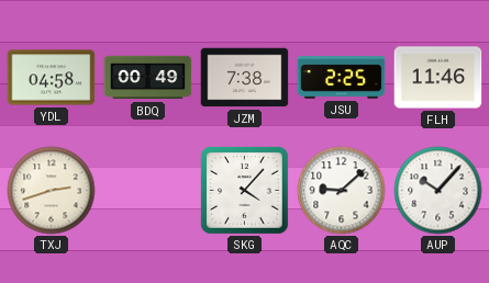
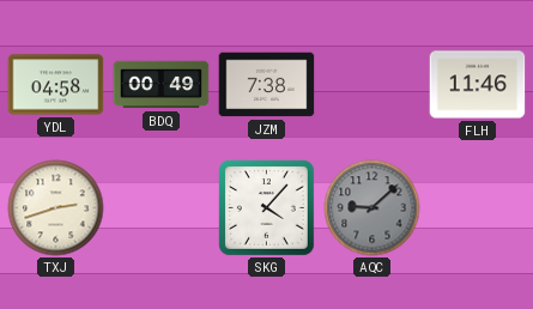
JSU: 2:25 -> none (342, 78)
AQC dial: white -> grey (373, 208)
AUP: 10:07 -> none (438, 191)
